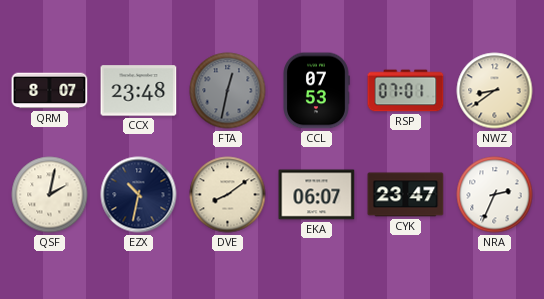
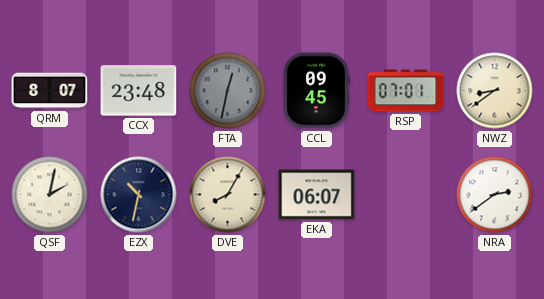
CCL: 07:53 -> 09:45 (316, 91)
DVE: 8:09 -> 8:05 (228, 195)
CYK: 23:47 -> none (406, 195)
NRA: 2:34 -> 2:39 (495, 195)
